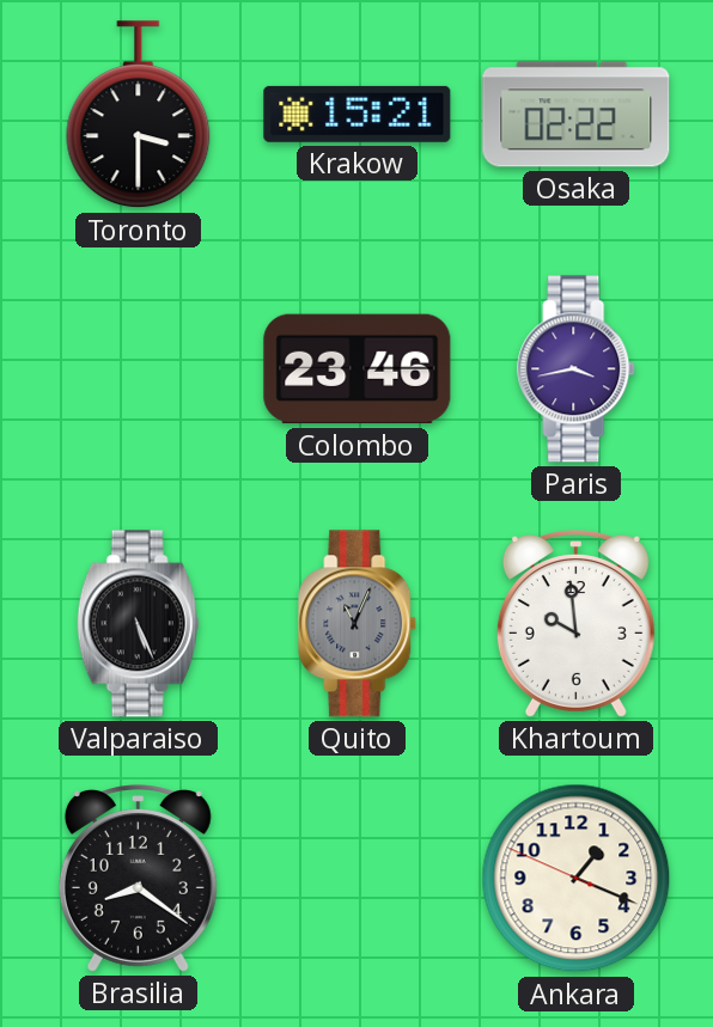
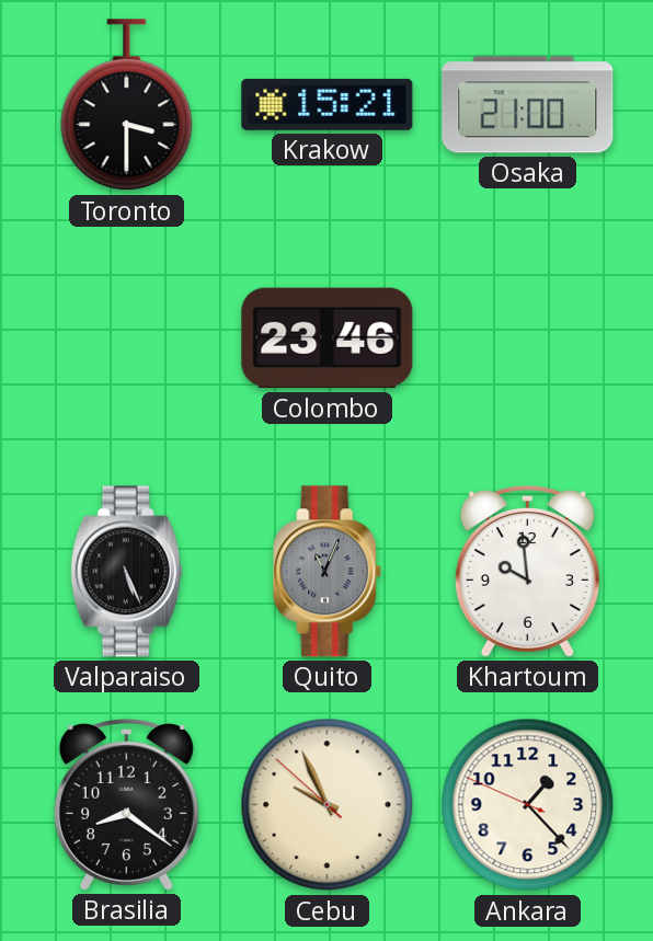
Osaka: 02:22 -> 21:00 (528, 105)
Paris: 3:43 -> none (577, 369)
Cebu: none -> 9:55 (328, 805)
Ankara: 1:18 -> 1:22 (528, 805)
